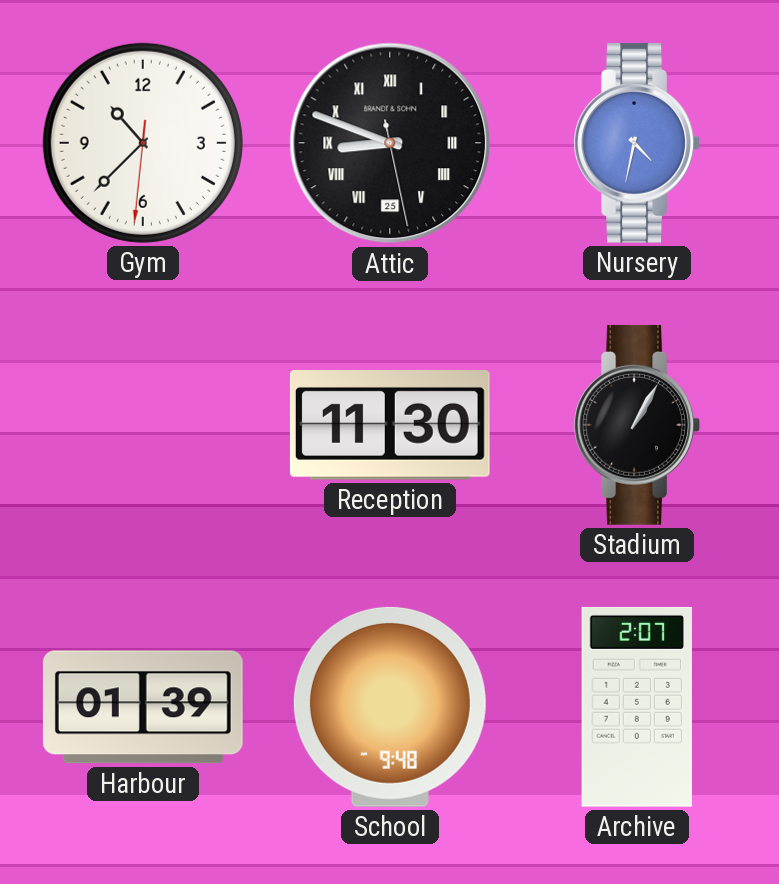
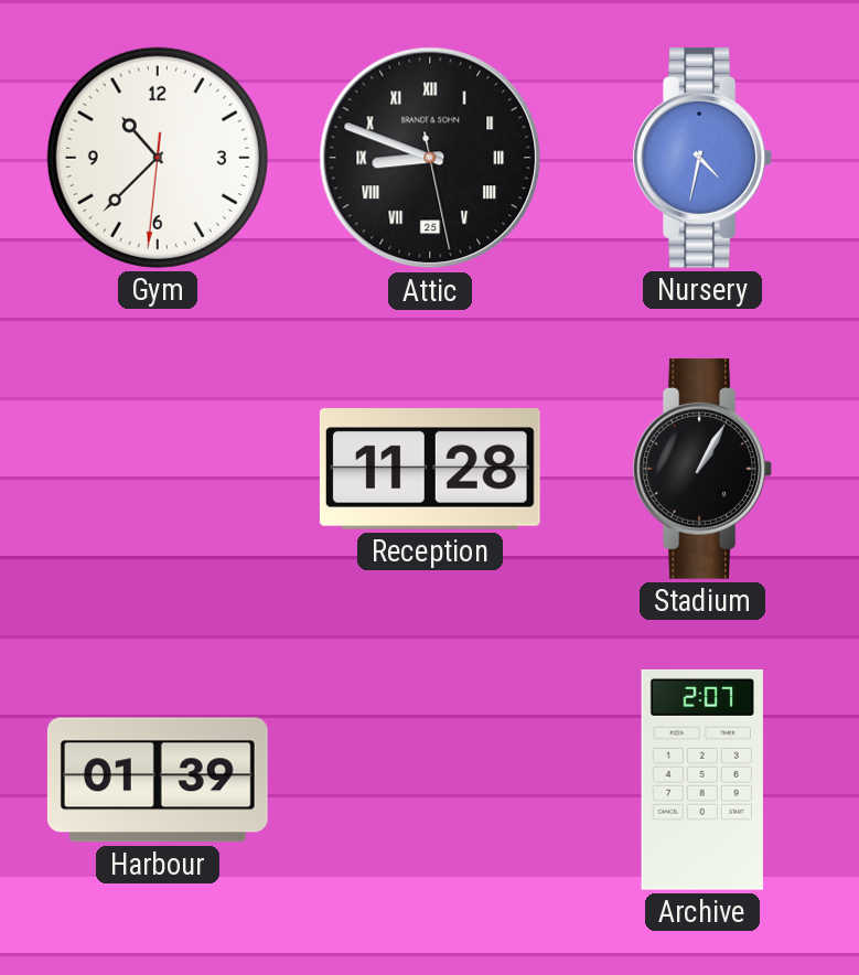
Reception: 11:30 -> 11:28 (430, 470)
School: 9:48 -> none (390, 707)
